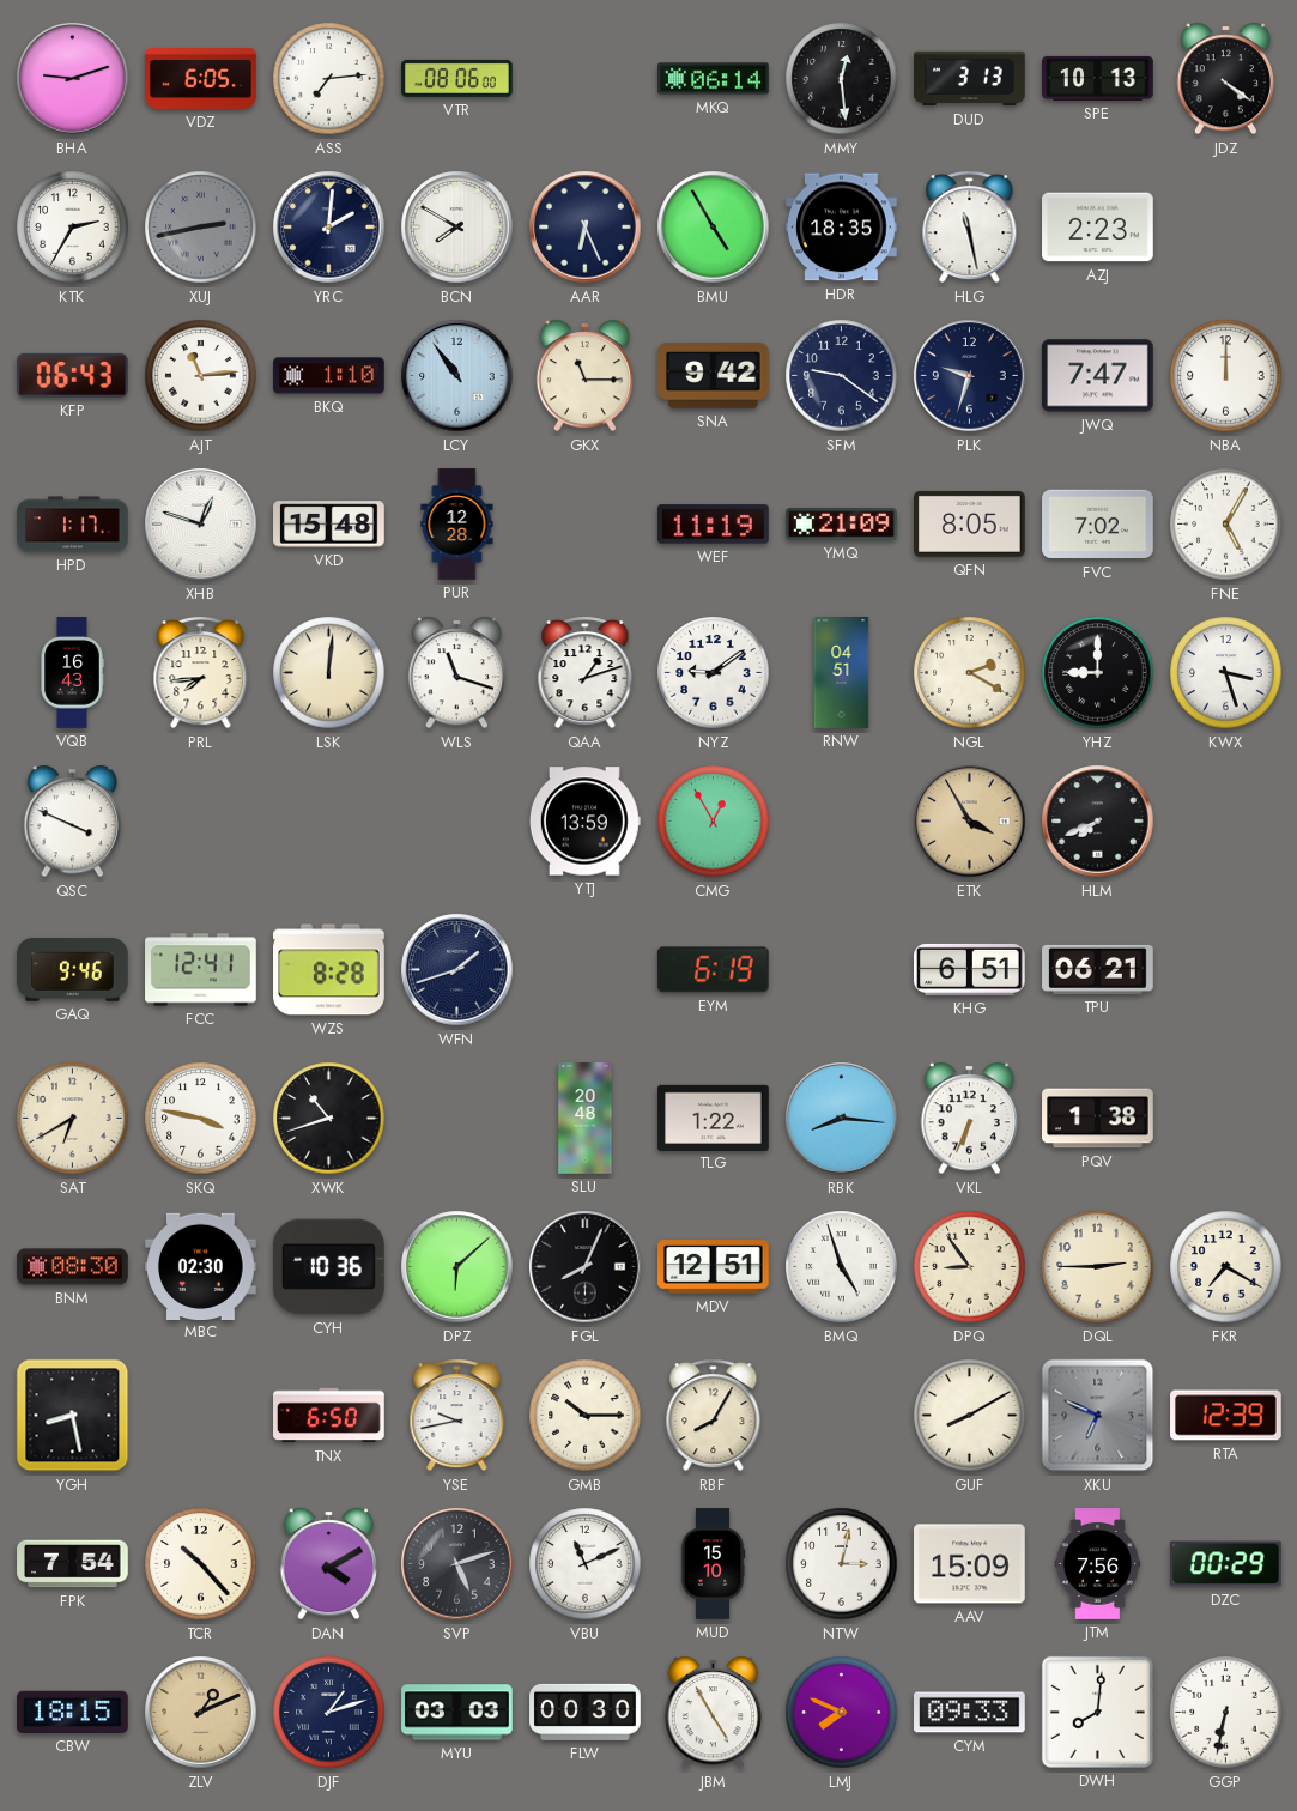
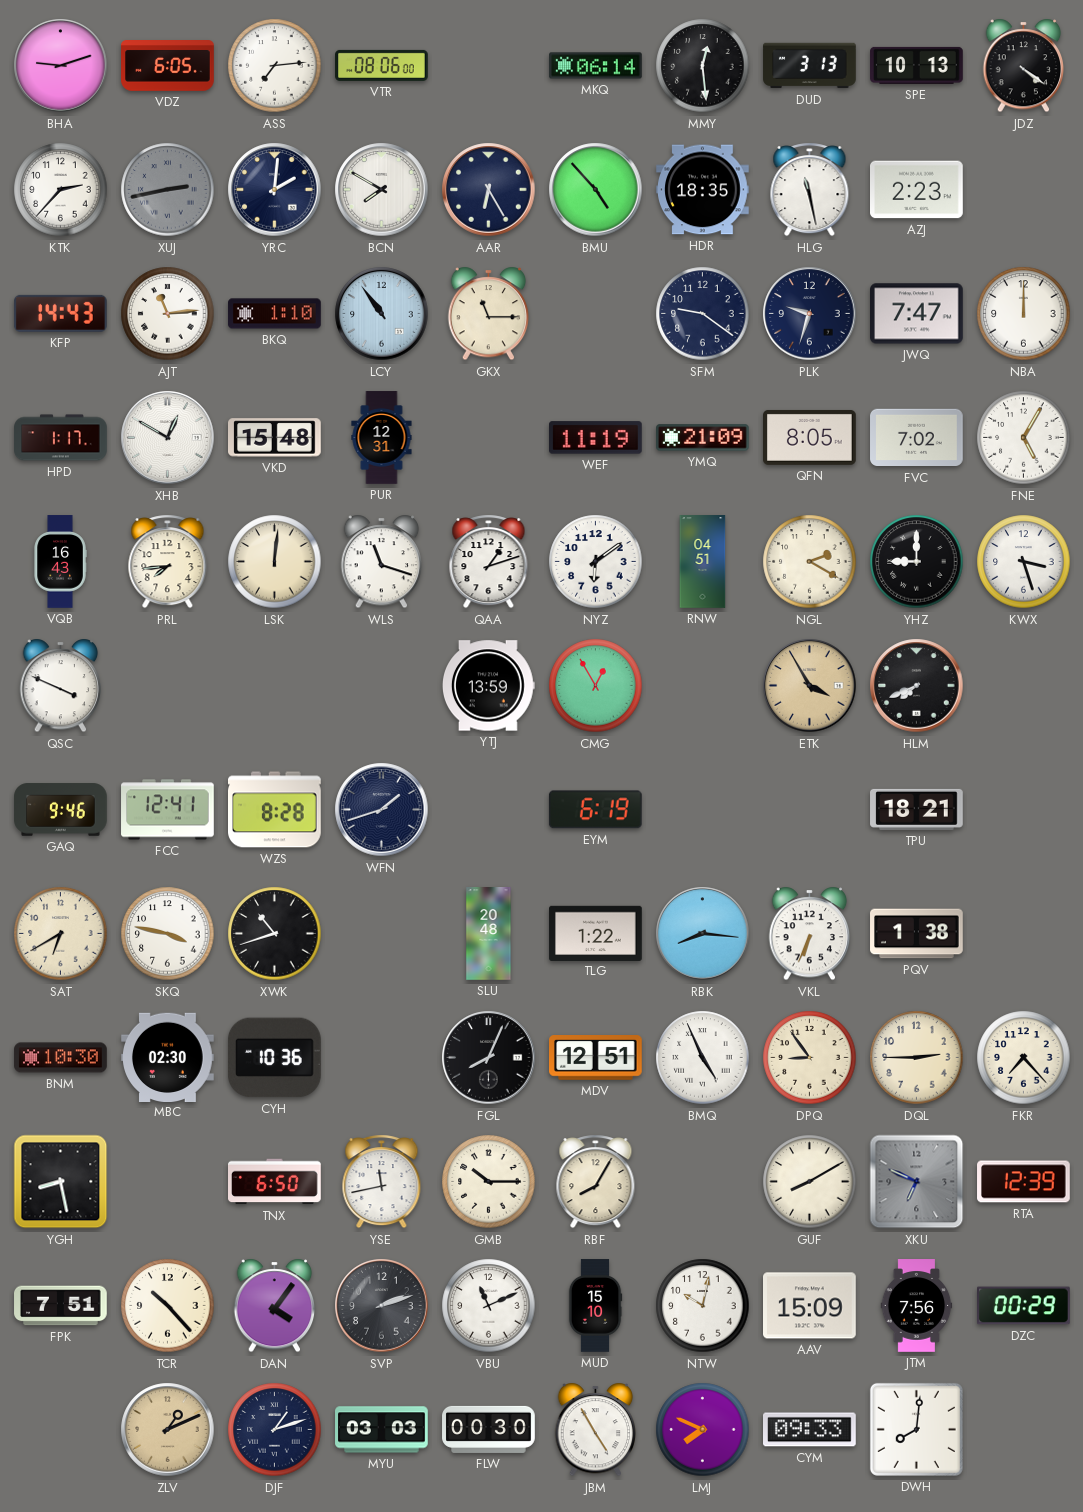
KTK: 2:35 -> 2:37 (61, 190)
AAR: 6:26 -> 6:25 (489, 190)
BMU: 4:55 -> 4:53 (596, 190)
KFP: 06:43 -> 14:43 (60, 313)
SNA: 9:42 -> none (714, 376)
XHB: 12:48 -> 12:50 (168, 438)
PUR: 12:28 -> 12:31 (382, 438)
NYZ: 9:09 -> 6:09 (596, 562)
KHG: 6:51 -> none (970, 969)
TPU: 06:21 -> 18:21 (917, 809)
BNM: 08:30 -> 10:30 (61, 1058)
DPZ: 6:08 -> none (457, 1267)
BMQ: 4:57 -> 4:56 (703, 1058)
FKR: 7:20 -> 7:23 (1024, 1058)
YSE: 9:43 -> 11:43 (382, 1182)
FPK: 7:54 -> 7:51 (61, 1306)
DAN: 4:10 -> 4:06 (275, 1306)
SVP: 5:12 -> 2:12 (382, 1306)
NTW: 3:02 -> 10:02 (703, 1306)
CBW: 18:15 -> none (73, 1712)
GGP: 6:32 -> none (1226, 1713)
